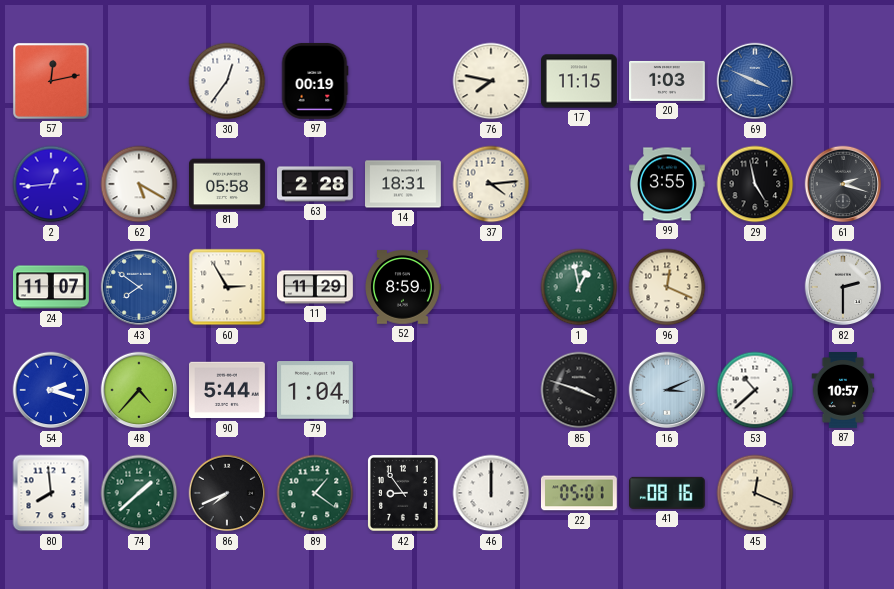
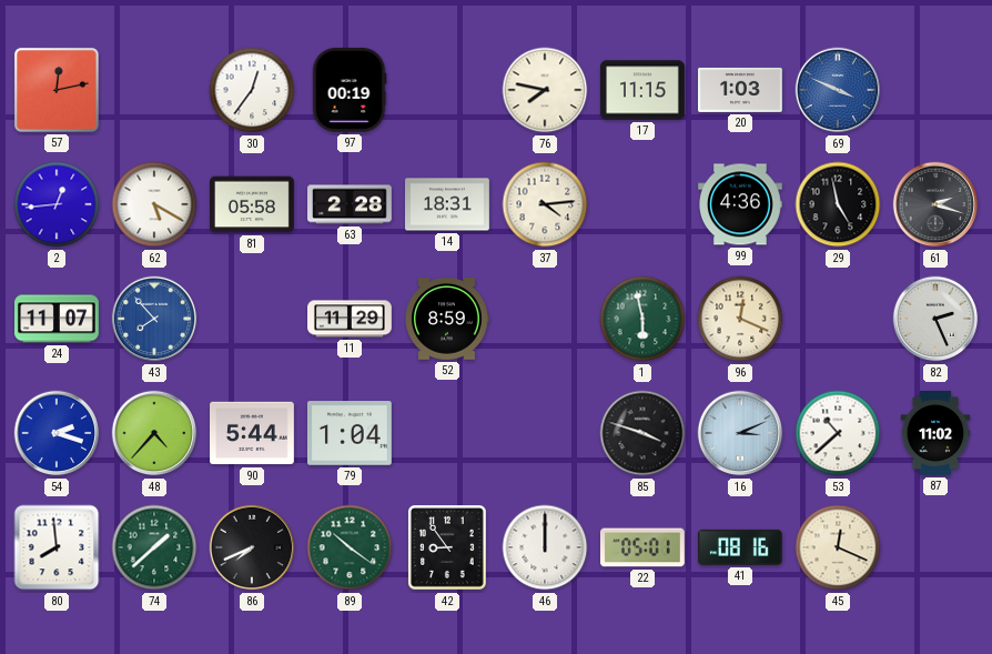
99: 3:55 -> 4:36 (741, 204)
43: 7:51 -> 7:53 (154, 319)
60: 2:55 -> none (227, 287)
1: 12:58 -> 5:58 (642, 319)
82: 2:30 -> 2:26 (935, 319)
87: 10:57 -> 11:02 (935, 434)
89: 1:21 -> 10:21 (350, 547)
